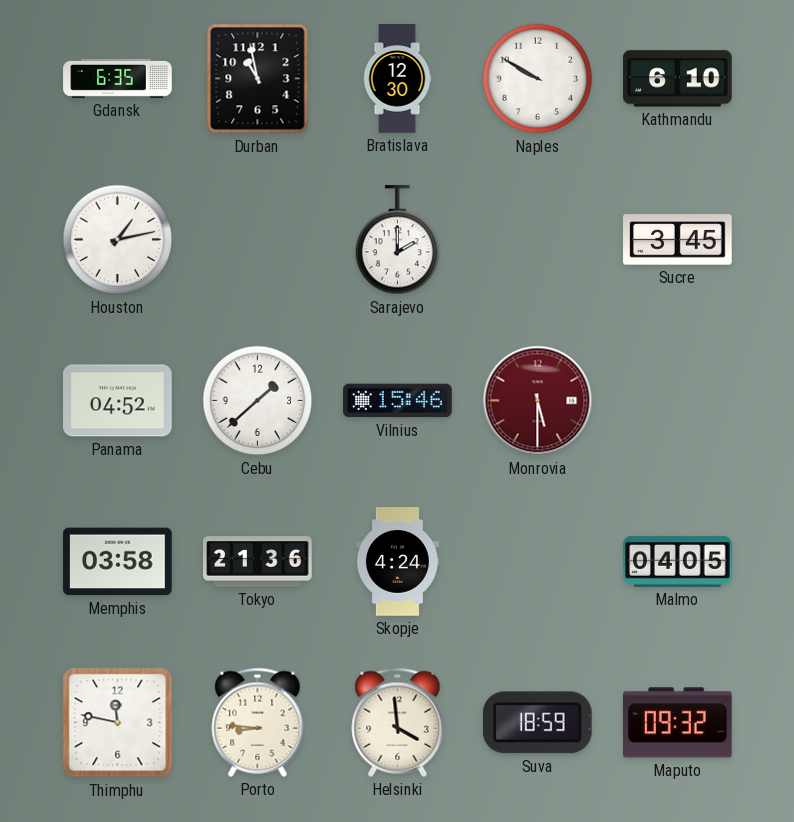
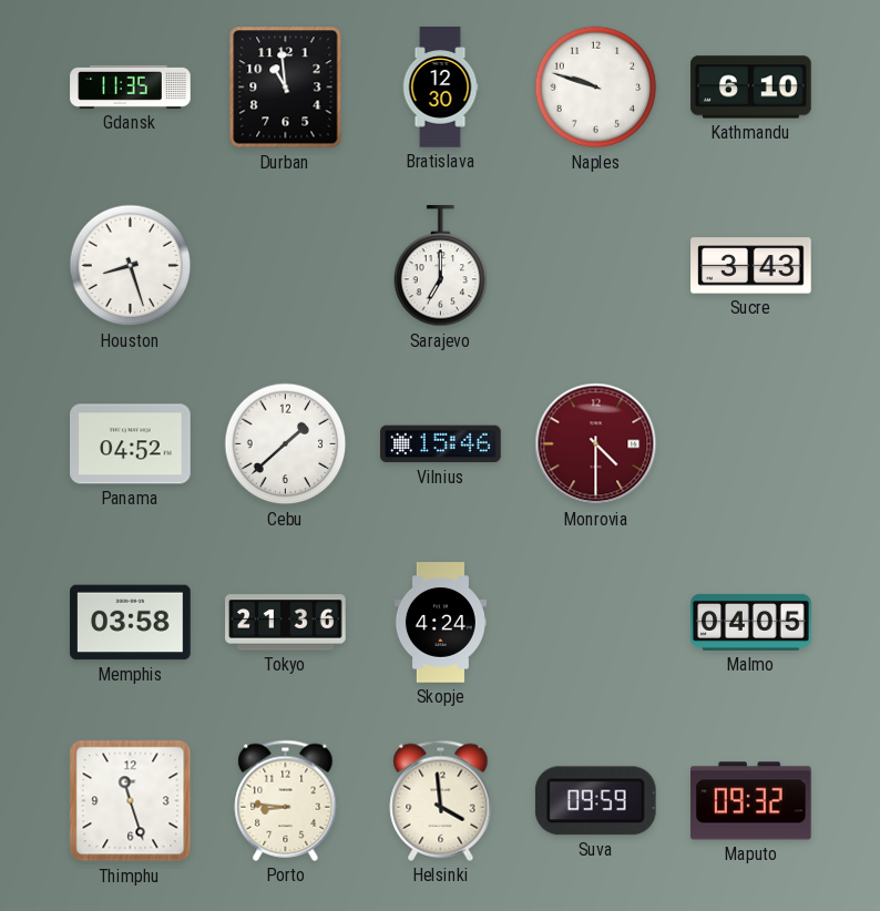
Gdansk: 6:35 -> 11:35 (131, 86)
Durban: 10:58 -> 10:59 (286, 88)
Naples: 9:50 -> 9:48 (596, 88)
Houston: 1:13 -> 8:27 (131, 266)
Sarajevo: 2:00 -> 7:00 (441, 266)
Sucre: 3:45 -> 3:43 (751, 266)
Monrovia: 5:30 -> 4:30 (596, 444)
Thimphu: 11:47 -> 11:27 (131, 801)
Suva: 18:59 -> 09:59 (595, 801)
